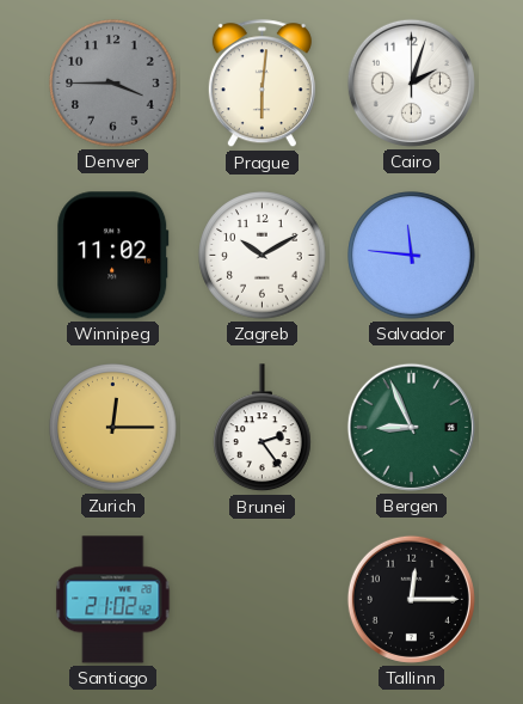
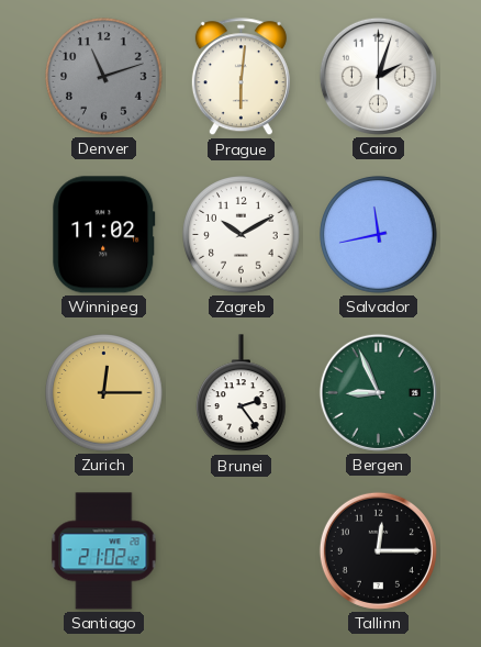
Denver: 3:45 -> 11:12 (104, 77)
Salvador: 11:46 -> 11:43 (379, 235)
